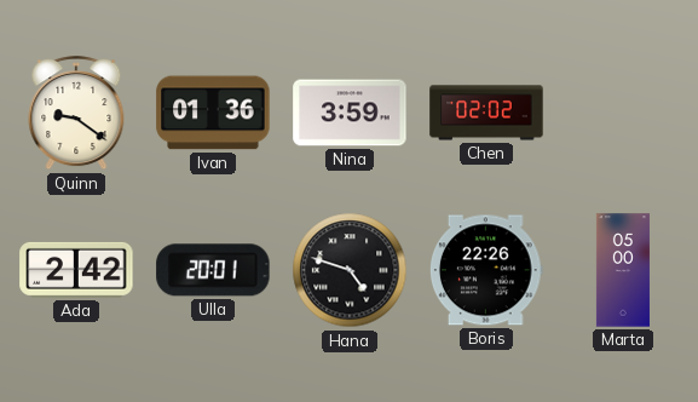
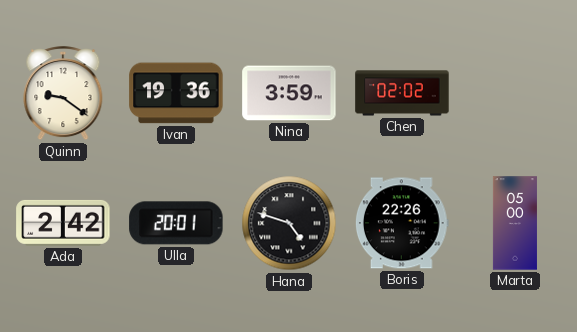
Ivan: 01:36 -> 19:36 (176, 93)
